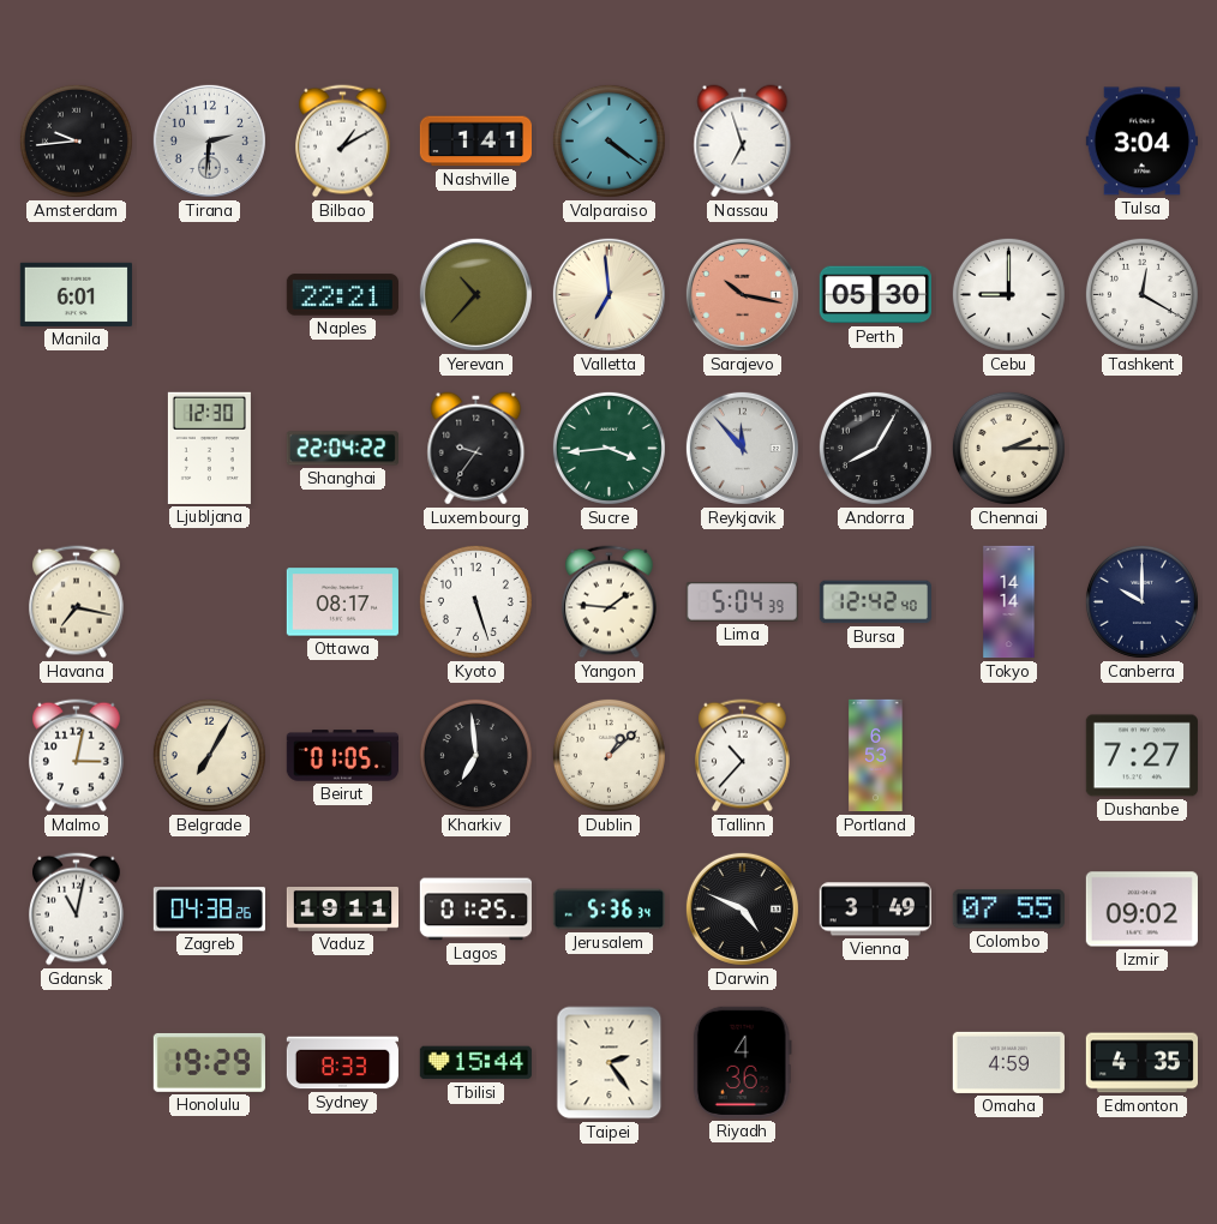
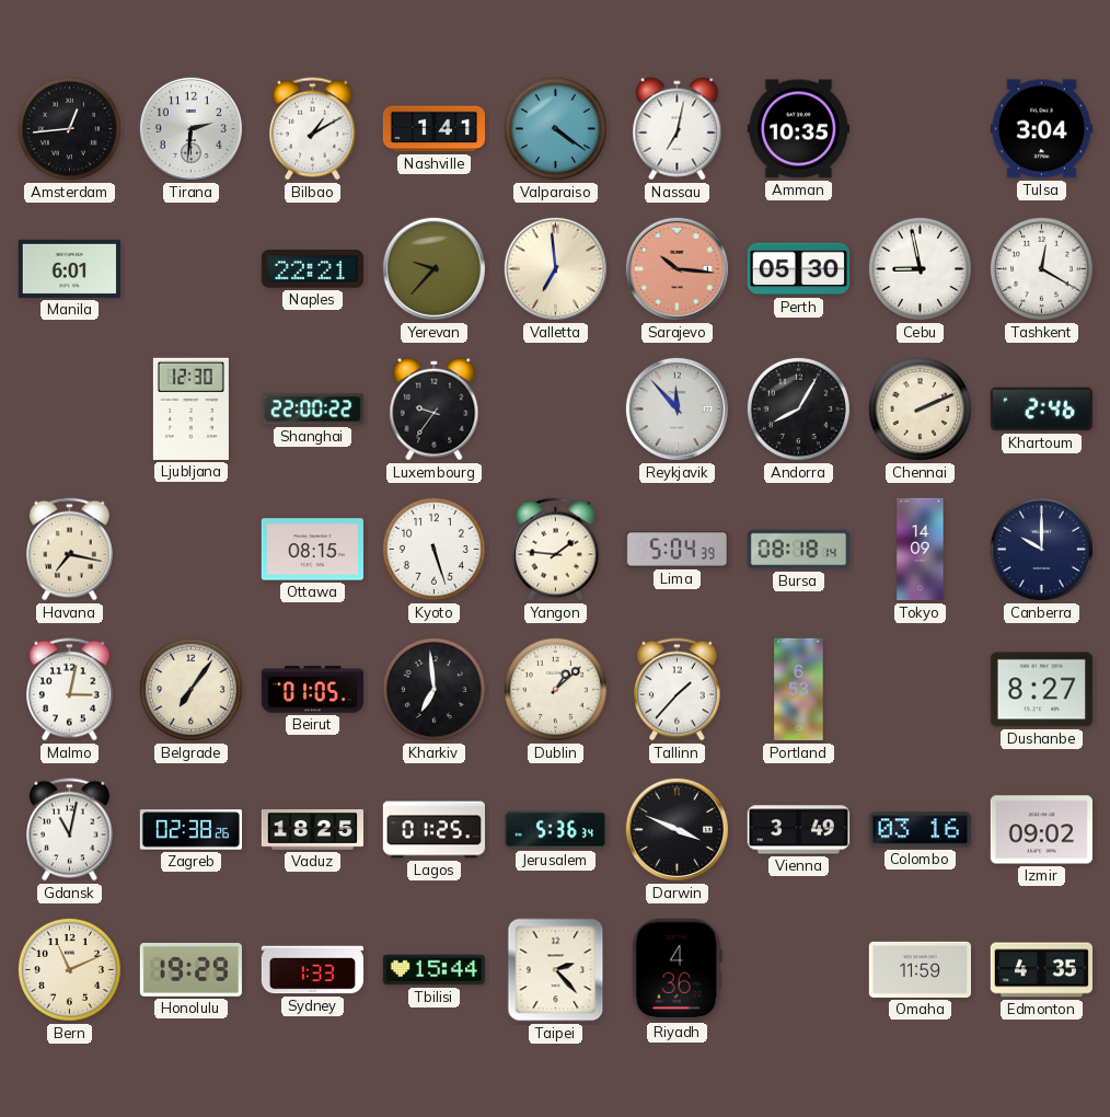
Amsterdam: 9:44 -> 12:44 (69, 128)
Nassau: 6:57 -> 7:02 (678, 129)
Amman: none -> 10:35 (798, 129)
Yerevan: 10:37 -> 9:37 (433, 268)
Sarajevo: 10:17 -> 10:16 (677, 268)
Cebu: 9:00 -> 8:58 (920, 268)
Shanghai: 22:04 -> 22:00 (312, 410)
Sucre: 3:44 -> none (608, 448)
Chennai: 2:15 -> 2:11 (920, 408)
Khartoum: none -> 2:46 (1041, 410)
Ottawa: 08:17 -> 08:15 (312, 550)
Bursa: 12:42 -> 08:18 (798, 550)
Tokyo: 14:14 -> 14:09 (921, 550)
Belgrade: 7:05 -> 7:06 (190, 689)
Tallinn: 10:37 -> 1:37 (678, 690)
Dushanbe: 7:27 -> 8:27 (1041, 690)
Zagreb: 04:38 -> 02:38 (190, 830)
Vaduz: 19:11 -> 18:25 (312, 830)
Darwin: 4:49 -> 3:49 (677, 829)
Colombo: 07:55 -> 03:16 (920, 830)
Bern: none -> 11:11 (69, 969)
Sydney: 8:33 -> 1:33 (312, 970)
Taipei: 2:24 -> 2:23 (556, 970)
Omaha: 4:59 -> 11:59 (920, 969)
